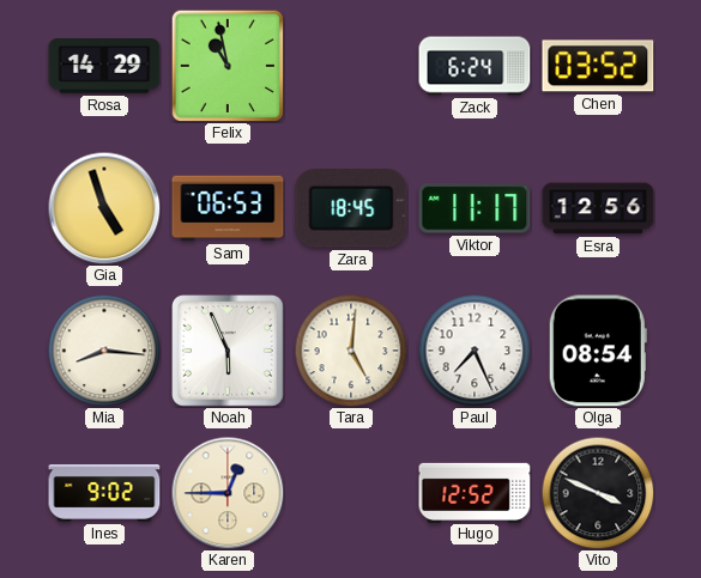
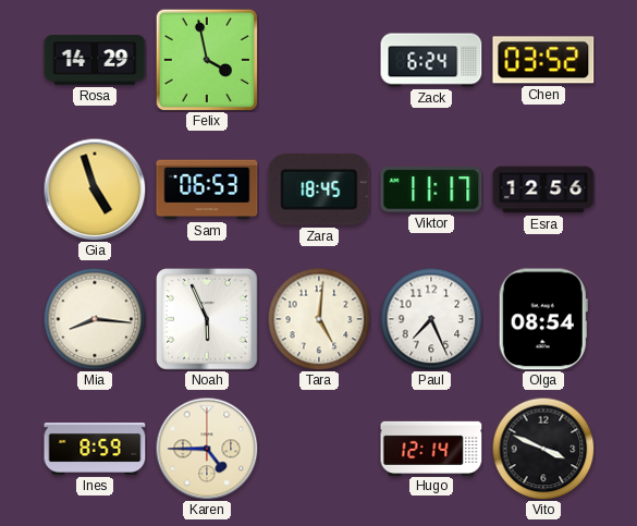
Felix: 10:58 -> 3:58 (206, 59)
Ines: 9:02 -> 8:59 (95, 450)
Karen: 12:45 -> 4:45 (207, 449)
Hugo: 12:52 -> 12:14 (431, 448)
